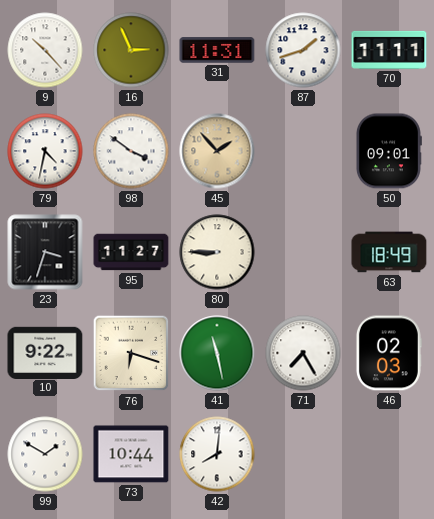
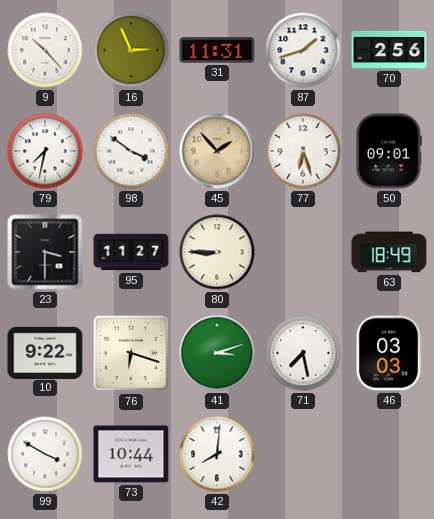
70: 11:11 -> 2:56 (389, 50)
79: 4:32 -> 7:32 (45, 151)
77: none -> 6:27 (303, 151)
23: 3:33 -> 3:30 (45, 252)
41: 11:28 -> 3:12 (217, 353)
71: 7:25 -> 7:28 (303, 353)
46: 02:03 -> 03:03 (388, 353)
99: 1:50 -> 3:50 (45, 454)
